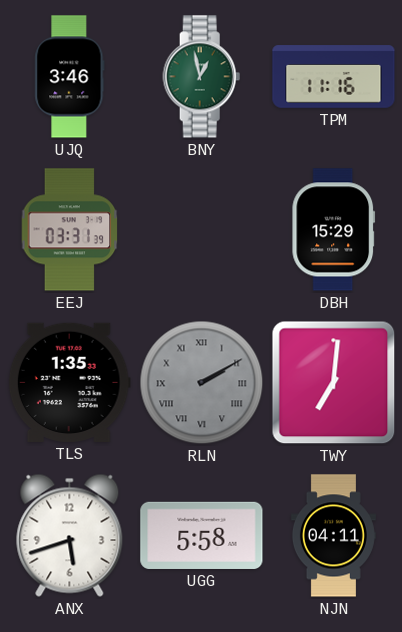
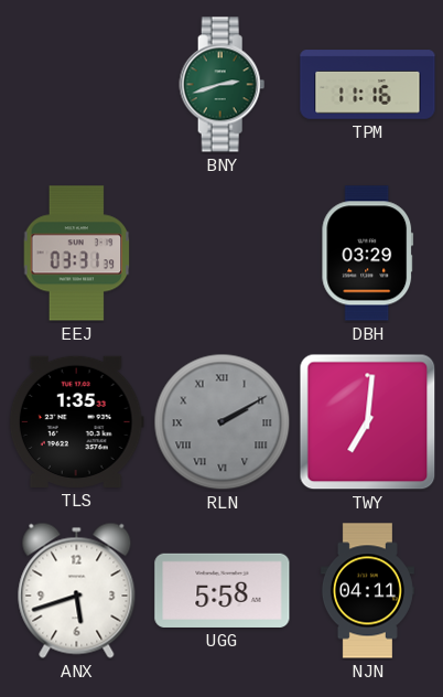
UJQ: 3:46 -> none (70, 77)
BNY: 12:58 -> 2:42 (223, 85)
DBH: 15:29 -> 03:29 (368, 254)
